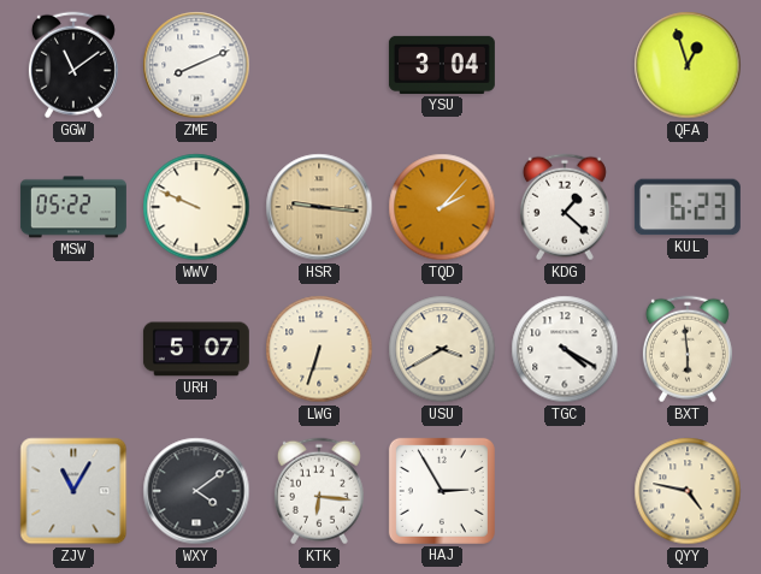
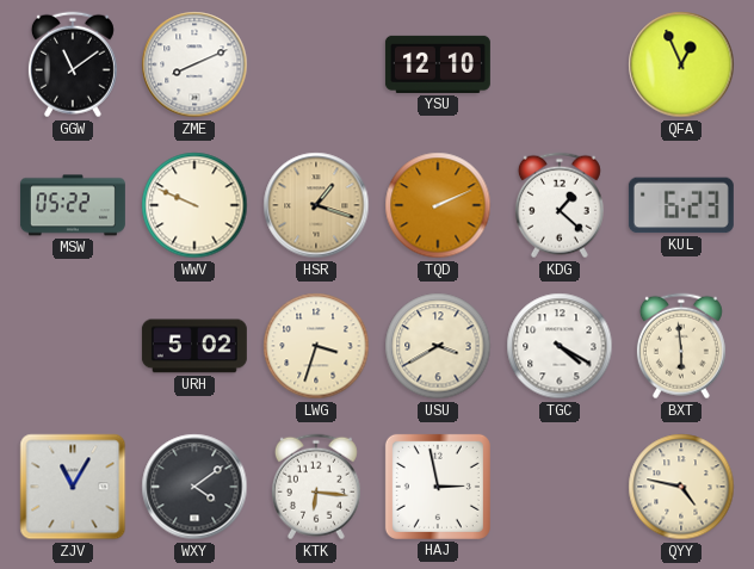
YSU: 3:04 -> 12:10 (438, 64)
QFA: 12:57 -> 12:56 (681, 64)
HSR: 9:16 -> 1:18 (316, 205)
TQD: 2:07 -> 2:11 (438, 205)
URH: 5:07 -> 5:02 (194, 346)
LWG: 6:33 -> 3:33 (316, 346)
HAJ: 2:55 -> 2:58 (438, 487)
